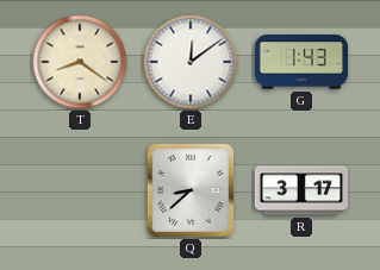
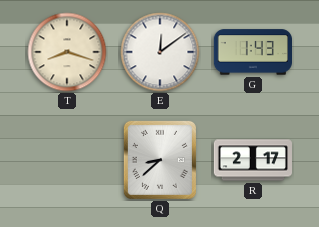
T: 8:21 -> 8:18 (67, 52)
R: 3:17 -> 2:17 (252, 160)
